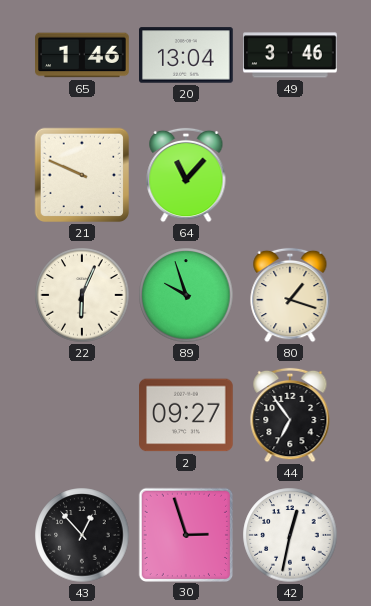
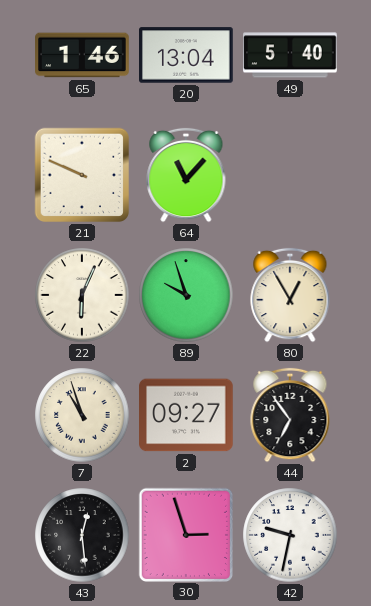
49: 3:46 -> 5:40 (290, 55)
80: 1:18 -> 12:55 (290, 295)
7: none -> 10:57 (82, 415)
43: 12:53 -> 12:29 (82, 535)
42: 12:32 -> 9:32 (290, 535)
